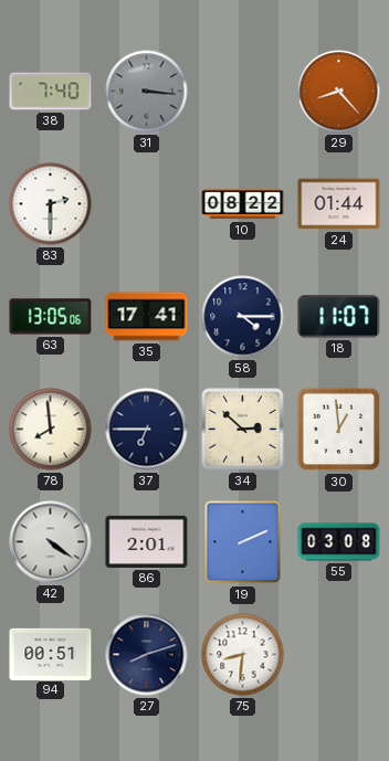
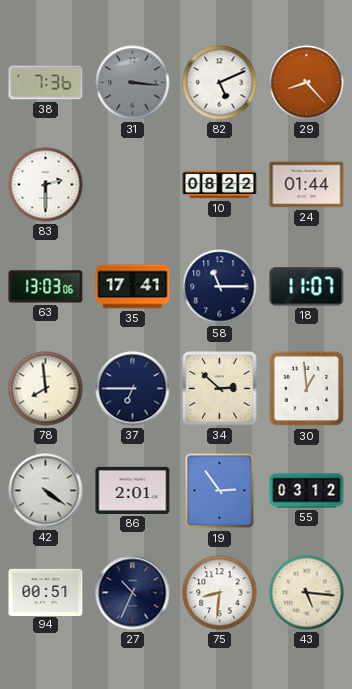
38: 7:40 -> 7:36 (46, 83)
82: none -> 5:11 (220, 83)
63: 13:05 -> 13:03 (46, 287)
58: 4:15 -> 11:15 (220, 287)
19: 2:11 -> 2:54 (220, 491)
55: 03:08 -> 03:12 (307, 491)
27: 8:12 -> 10:34 (133, 593)
43: none -> 5:16 (307, 593)
